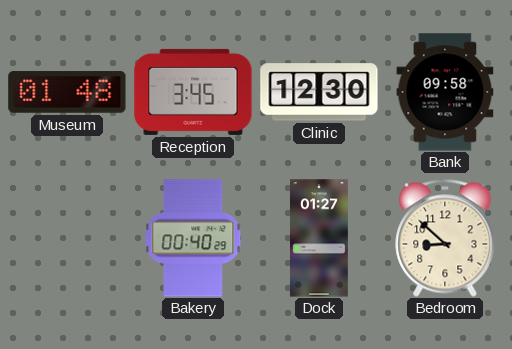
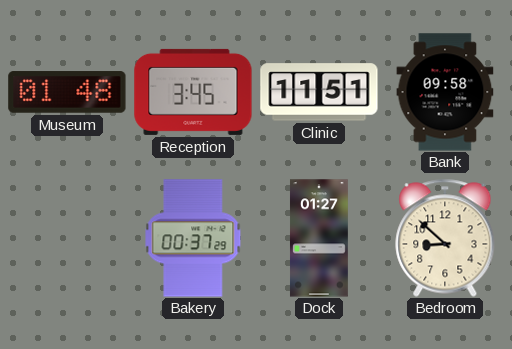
Clinic: 12:30 -> 11:51 (319, 92)
Bakery: 00:40 -> 00:37 (193, 238)
